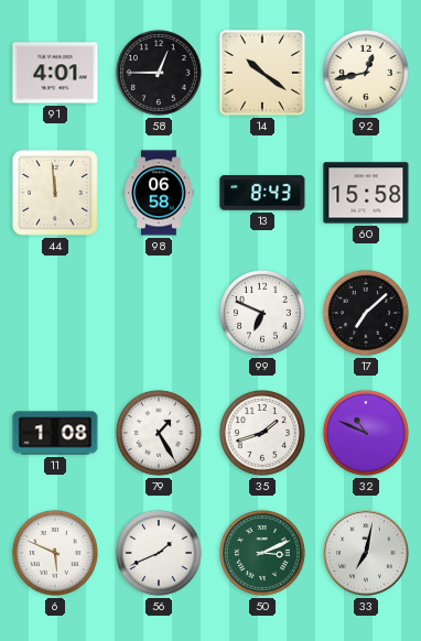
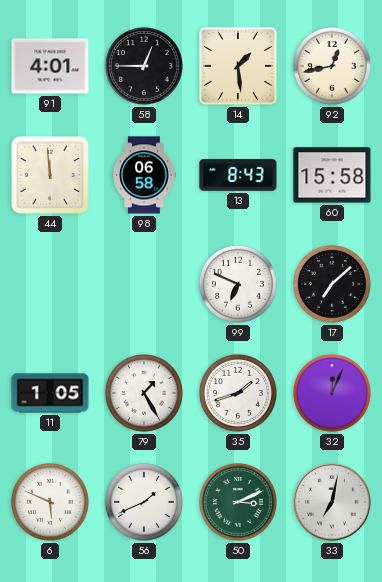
14: 10:21 -> 1:29 (238, 66)
11: 1:08 -> 1:05 (50, 393)
32: 10:49 -> 12:04 (332, 393)
